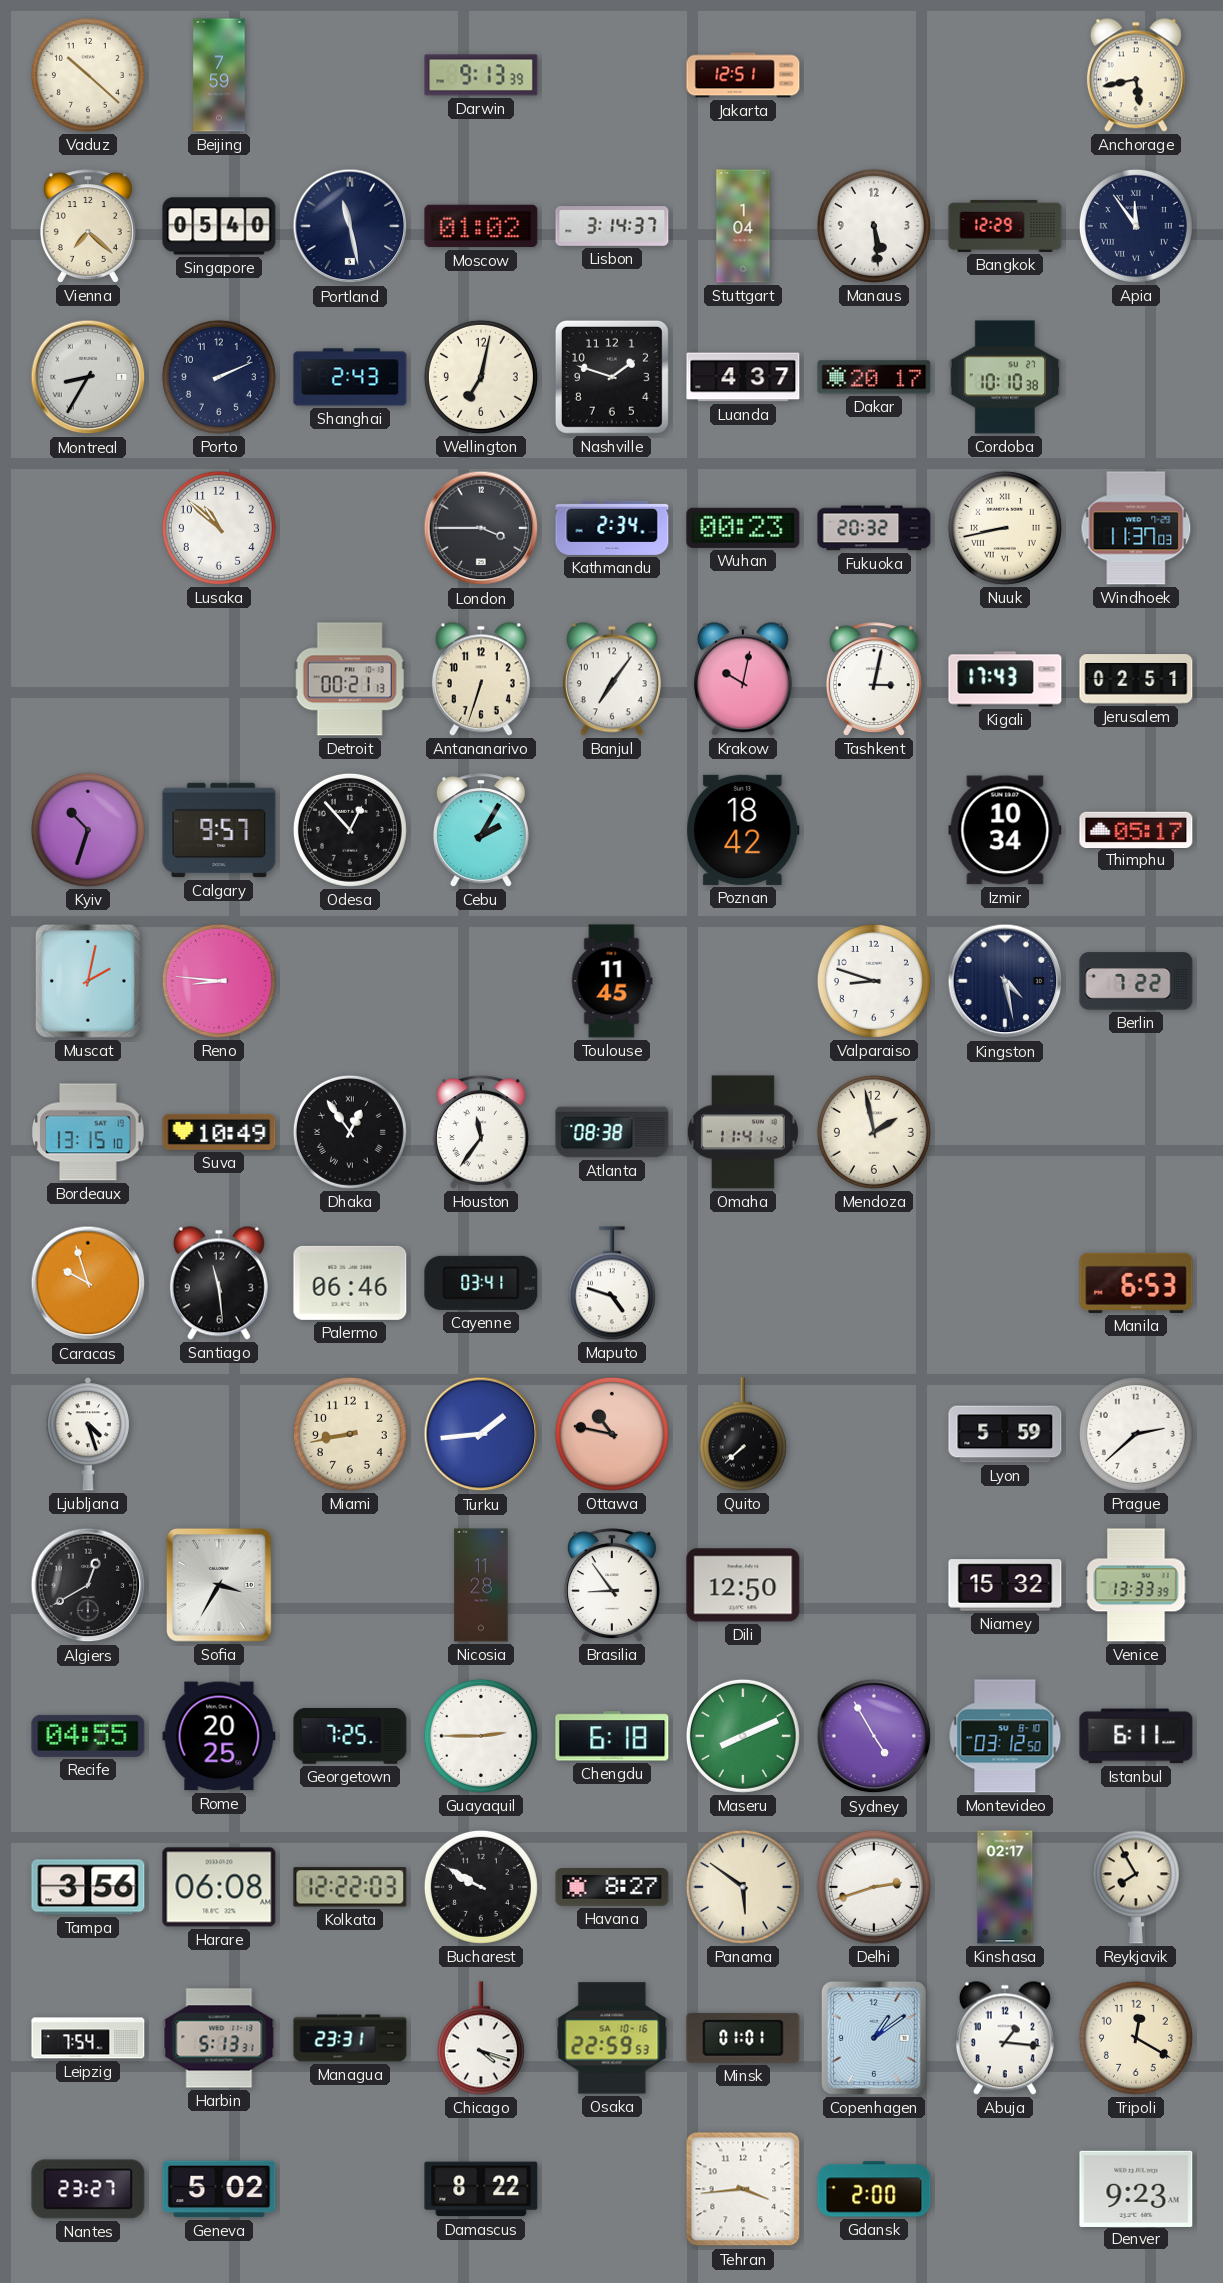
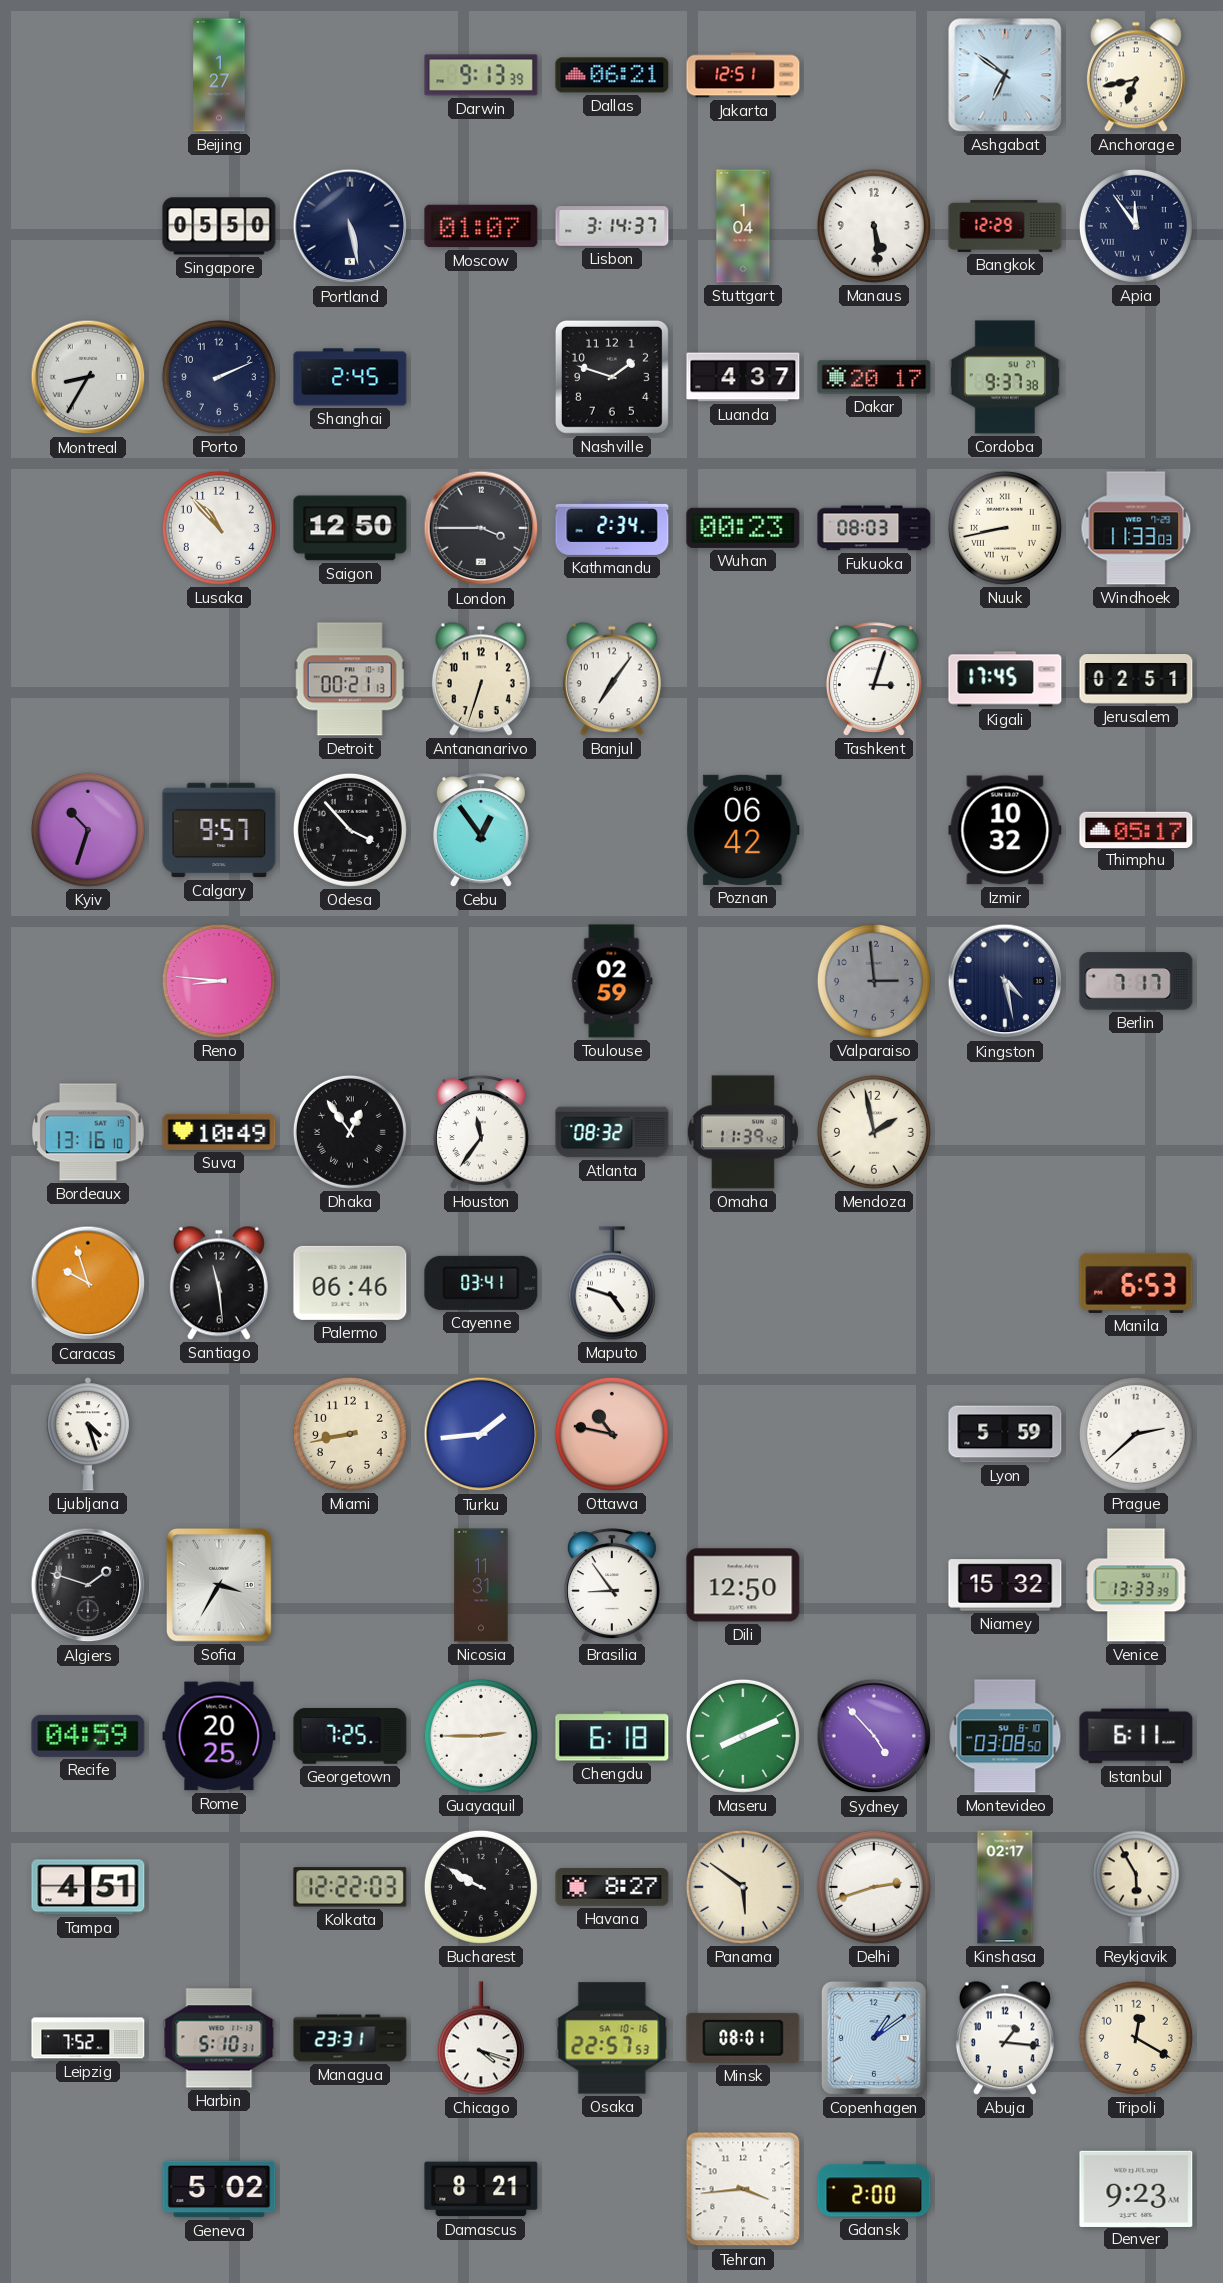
Vaduz: 10:22 -> none (88, 75)
Beijing: 7:59 -> 1:27 (219, 75)
Dallas: none -> 06:21 (612, 75)
Ashgabat: none -> 6:51 (1005, 75)
Anchorage: 5:43 -> 6:43 (1136, 75)
Vienna: 7:22 -> none (88, 226)
Singapore: 05:40 -> 05:50 (219, 226)
Portland: 11:28 -> 5:28 (350, 226)
Moscow: 01:02 -> 01:07 (481, 226)
Shanghai: 2:43 -> 2:45 (350, 377)
Wellington: 7:02 -> none (481, 377)
Cordoba: 10:10 -> 9:37 (1005, 377)
Lusaka: 10:52 -> 10:53 (219, 528)
Saigon: none -> 12:50 (350, 528)
Fukuoka: 20:32 -> 08:03 (874, 528)
Windhoek: 11:37 -> 11:33 (1136, 528)
Krakow: 10:02 -> none (743, 679)
Tashkent: 3:02 -> 3:03 (874, 679)
Kigali: 17:43 -> 17:45 (1005, 679)
Odesa: 12:53 -> 3:53 (350, 830)
Cebu: 2:05 -> 12:54 (481, 830)
Poznan: 18:42 -> 06:42 (743, 830)
Izmir: 10:34 -> 10:32 (1005, 830)
Muscat: 2:02 -> none (88, 982)
Toulouse: 11:45 -> 02:59 (612, 981)
Valparaiso: 8:48 -> 2:59 (874, 981)
Valparaiso dial: white -> grey (874, 981)
Berlin: 7:22 -> 7:17 (1136, 981)
Bordeaux: 13:15 -> 13:16 (89, 1132)
Atlanta: 08:38 -> 08:32 (612, 1132)
Omaha: 11:41 -> 11:39 (743, 1132)
Quito: 7:38 -> none (743, 1434)
Algiers: 12:40 -> 1:48 (88, 1585)
Nicosia: 11:28 -> 11:31 (481, 1585)
Recife: 04:55 -> 04:59 (88, 1736)
Sydney: 4:55 -> 4:53 (874, 1736)
Montevideo: 03:12 -> 03:08 (1005, 1736)
Tampa: 3:56 -> 4:51 (88, 1887)
Harare: 06:08 -> none (219, 1887)
Reykjavik: 7:55 -> 5:55 (1136, 1887)
Leipzig: 7:54 -> 7:52 (88, 2038)
Harbin: 5:13 -> 5:10 (219, 2038)
Osaka: 22:59 -> 22:57 (612, 2038)
Minsk: 01:01 -> 08:01 (743, 2038)
Nantes: 23:27 -> none (88, 2189)
Damascus: 8:22 -> 8:21 (481, 2189)
